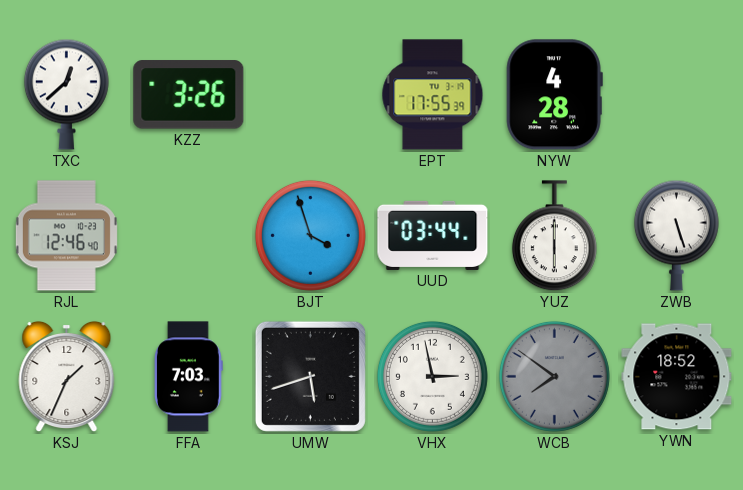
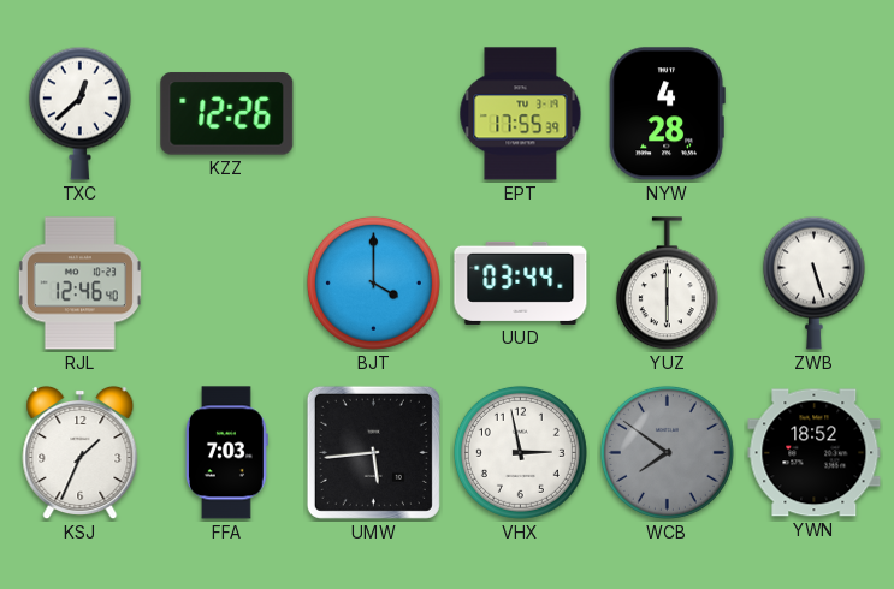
KZZ: 3:26 -> 12:26 (227, 114)
BJT: 3:57 -> 4:00 (373, 282)
UMW: 5:42 -> 5:44 (373, 452)
